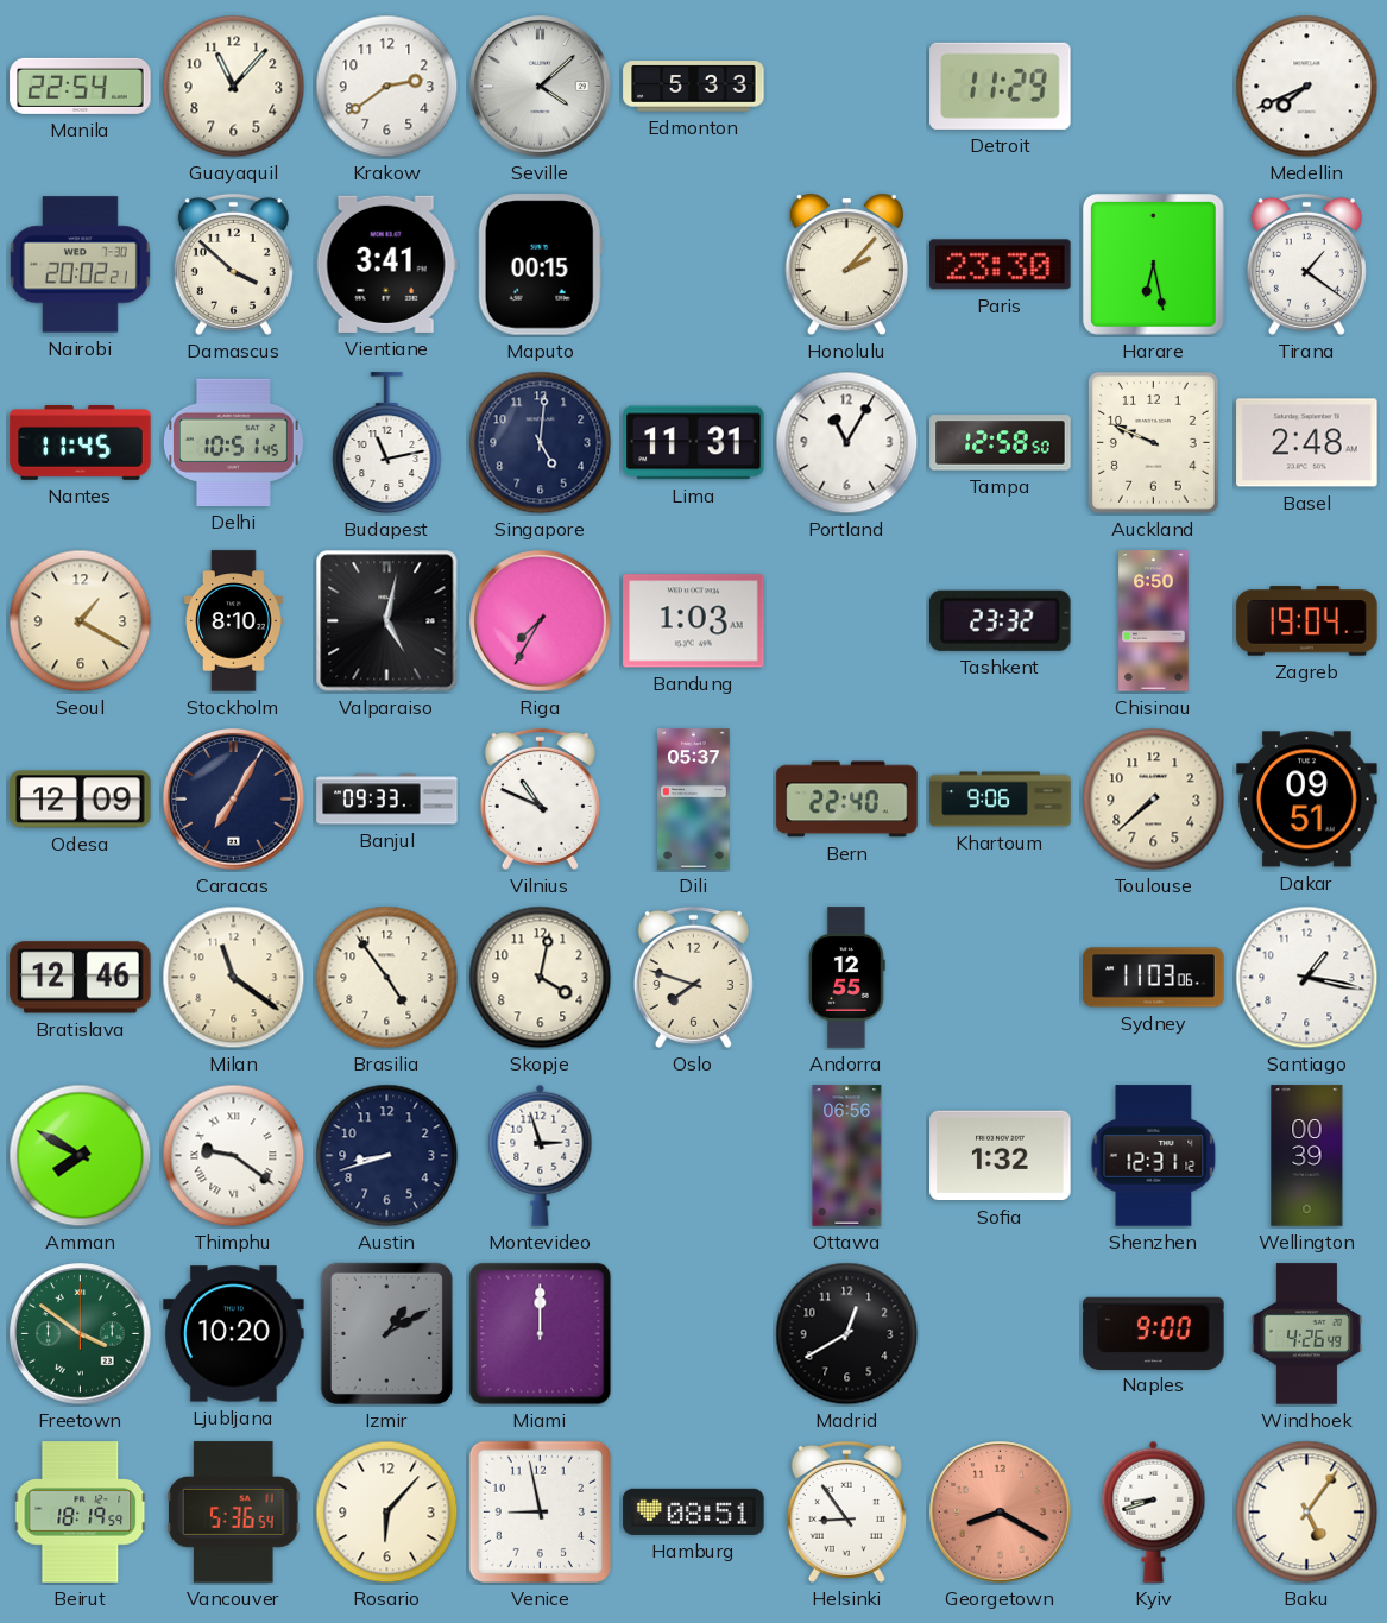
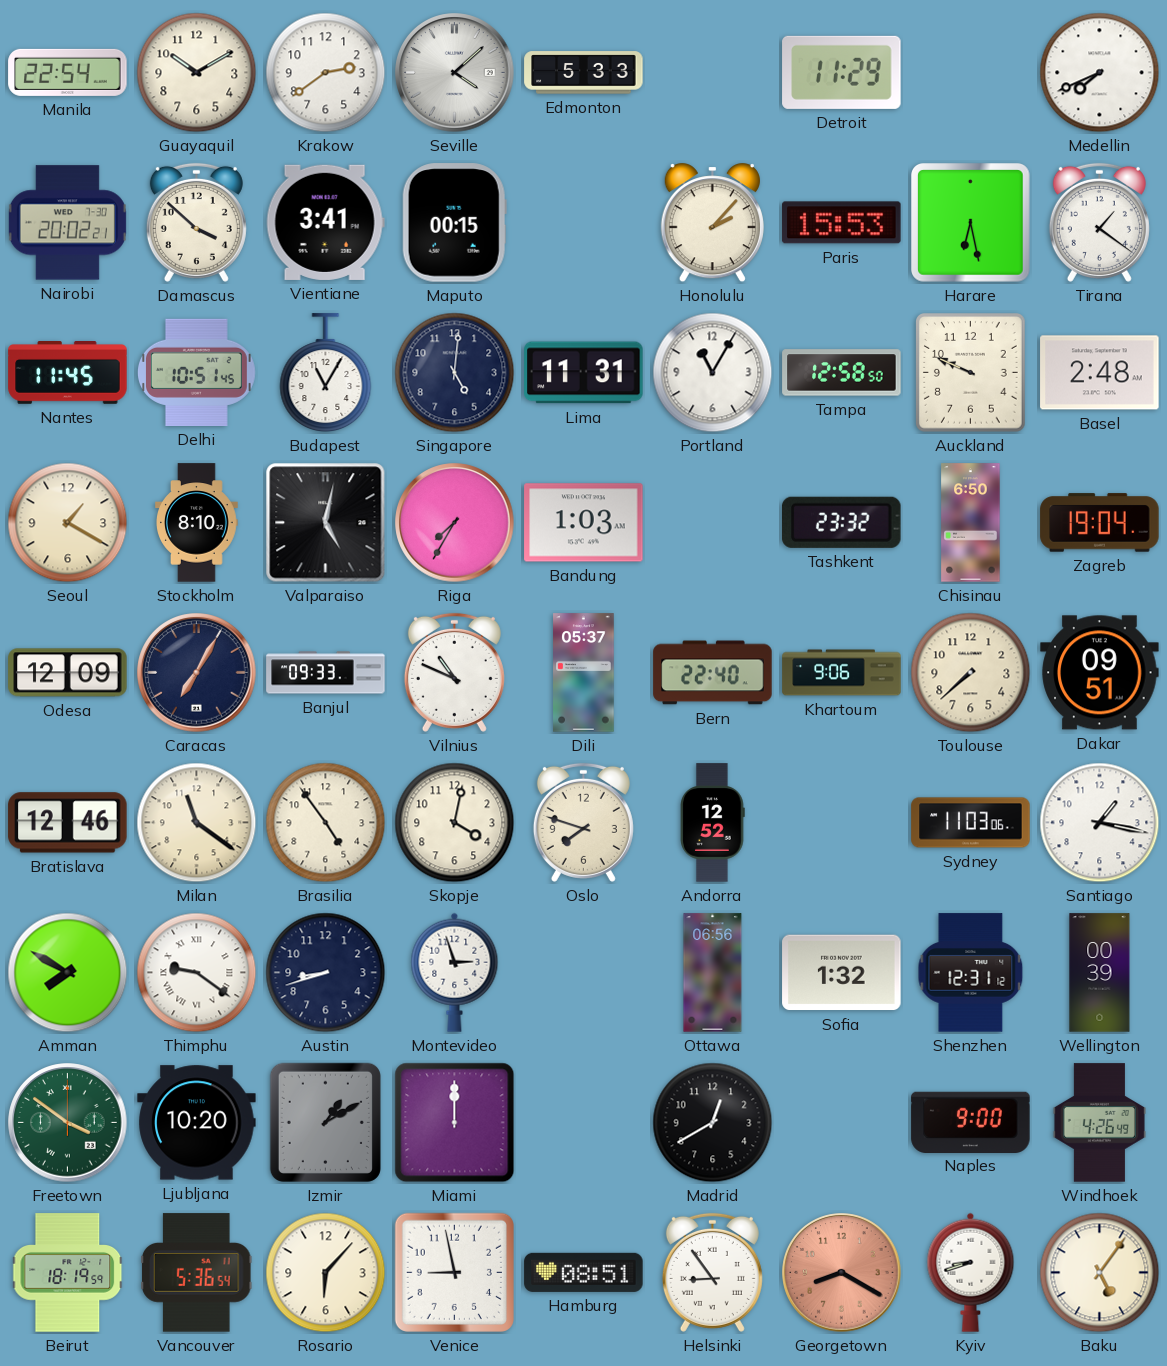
Guayaquil: 11:07 -> 10:10 (197, 73)
Paris: 23:30 -> 15:53 (842, 223)
Budapest: 11:13 -> 11:05 (326, 373)
Andorra: 12:55 -> 12:52 (713, 823)
